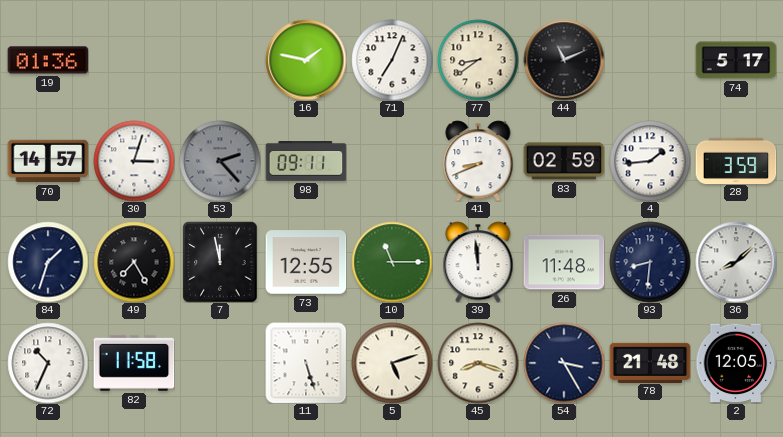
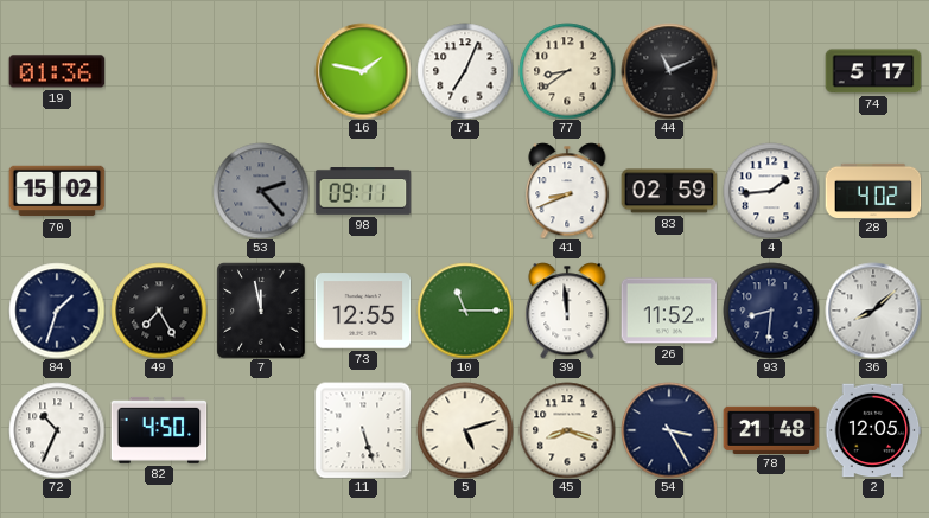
70: 14:57 -> 15:02 (57, 191)
30: 3:03 -> none (134, 161)
28: 3:59 -> 4:02 (873, 190)
26: 11:48 -> 11:52 (669, 311)
82: 11:58 -> 4:50 (159, 430)
